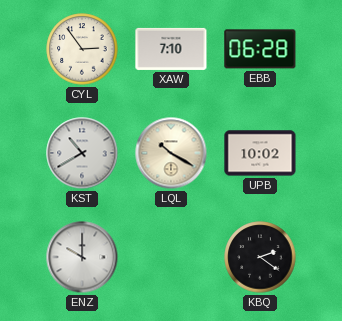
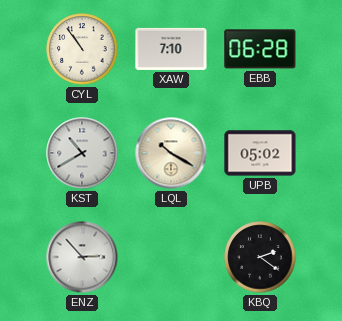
CYL: 2:54 -> 10:54 (82, 49)
UPB: 10:02 -> 05:02 (260, 153)
ENZ: 10:00 -> 2:53 (82, 257)
